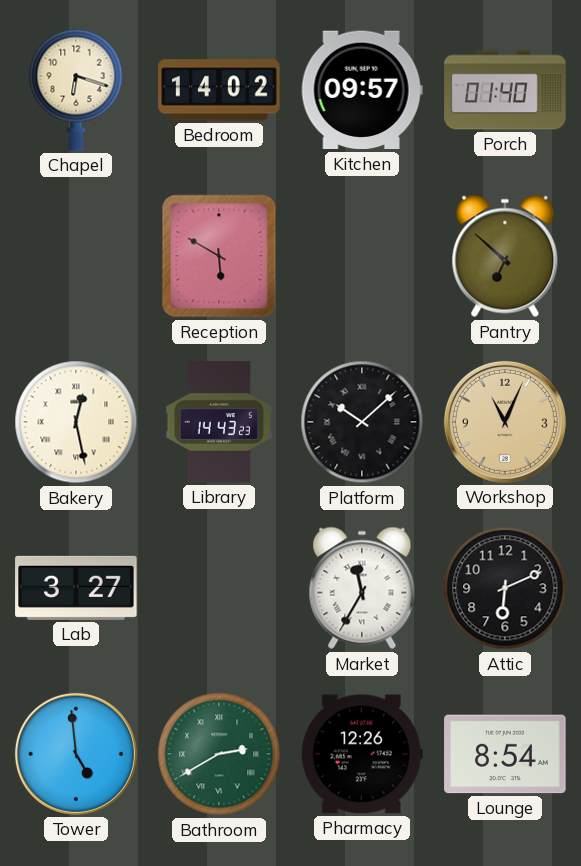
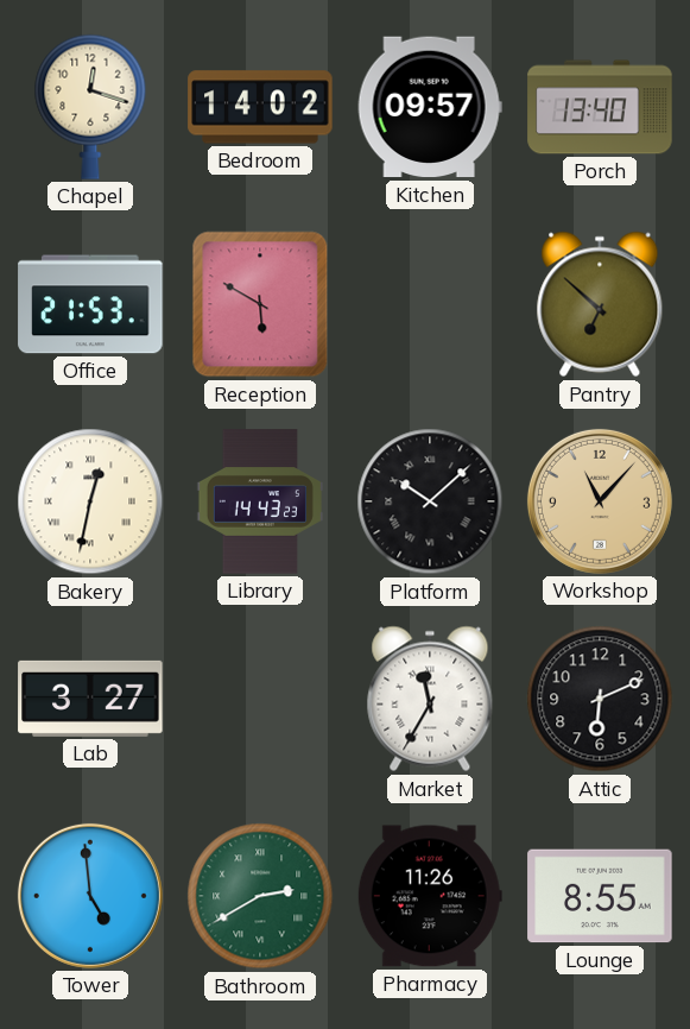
Chapel: 6:18 -> 12:18 (90, 107)
Porch: 01:40 -> 13:40 (600, 107)
Office: none -> 21:53 (90, 304)
Bakery: 12:28 -> 12:32 (90, 501)
Workshop: 11:04 -> 11:07 (600, 501)
Pharmacy: 12:26 -> 11:26 (430, 896)
Lounge: 8:54 -> 8:55 (600, 896)
